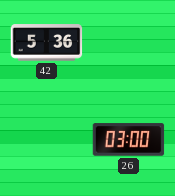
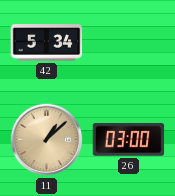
42: 5:36 -> 5:34 (47, 43)
11: none -> 1:08 (47, 140)
